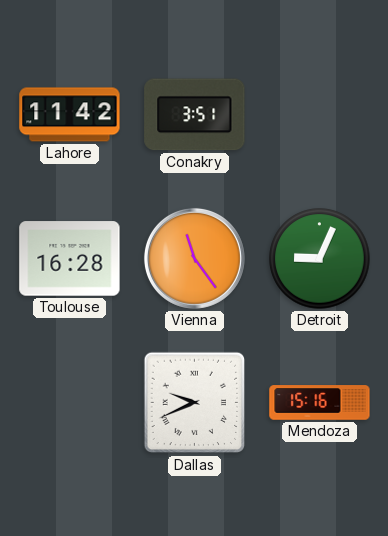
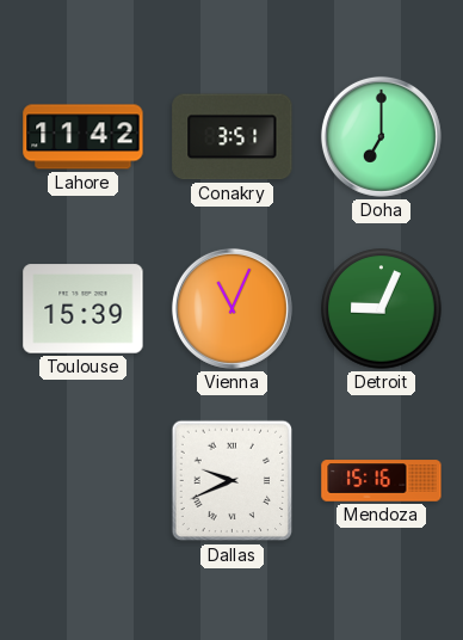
Doha: none -> 7:00 (381, 136)
Toulouse: 16:28 -> 15:39 (84, 309)
Vienna: 11:24 -> 11:04 (231, 308)
